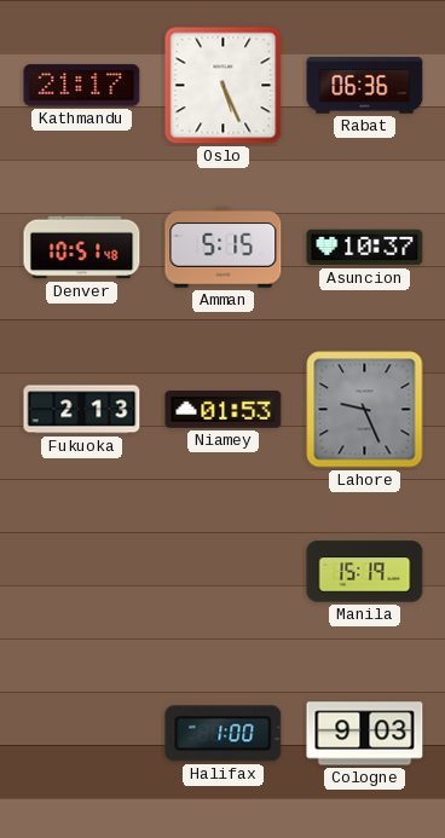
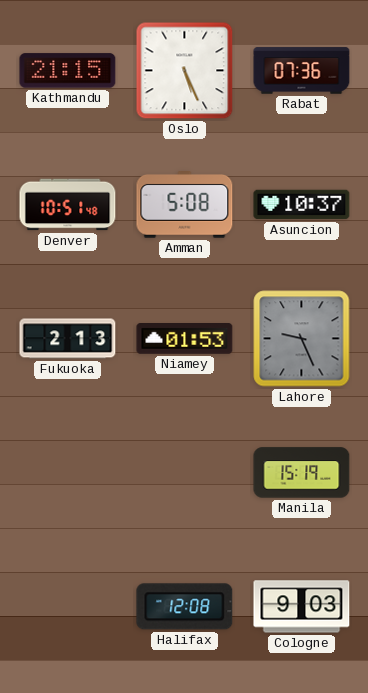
Kathmandu: 21:17 -> 21:15 (68, 71)
Rabat: 06:36 -> 07:36 (302, 71)
Amman: 5:15 -> 5:08 (185, 205)
Halifax: 1:00 -> 12:08 (185, 607)
